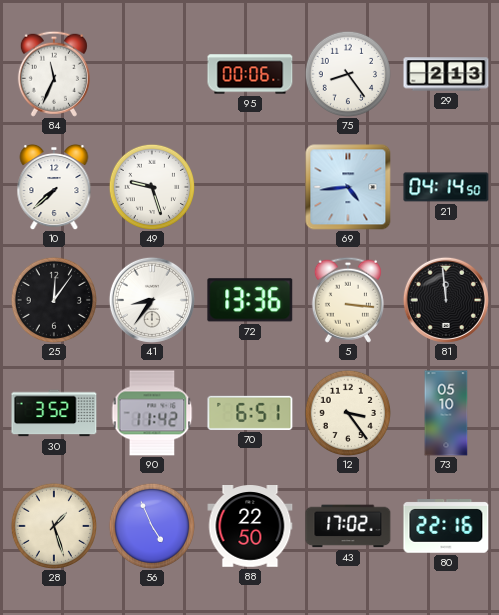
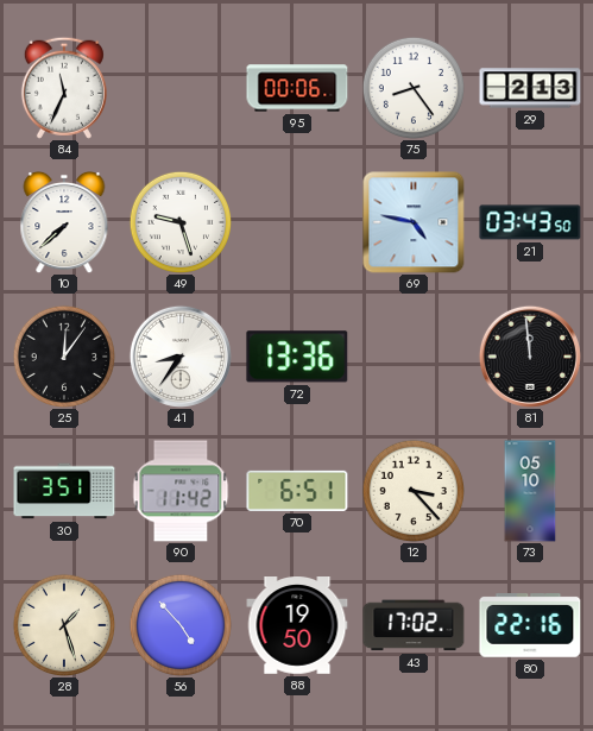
69: 4:44 -> 4:47 (414, 222)
21: 04:14 -> 03:43 (530, 222)
5: 3:16 -> none (348, 300)
30: 3:52 -> 3:51 (64, 491)
12: 3:24 -> 3:23 (412, 490)
56: 4:56 -> 4:53 (179, 624)
88: 22:50 -> 19:50 (297, 626)
